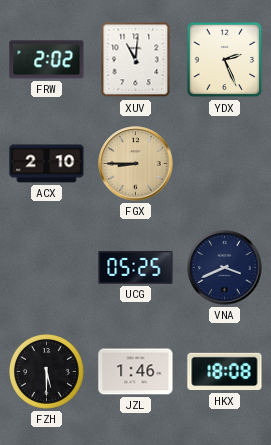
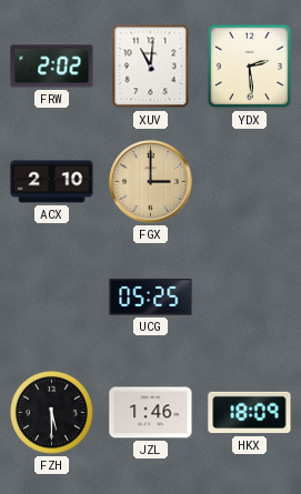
YDX: 2:26 -> 2:29 (250, 67)
FGX: 8:45 -> 3:00 (151, 182)
VNA: 3:41 -> none (225, 268)
HKX: 18:08 -> 18:09 (250, 413)
